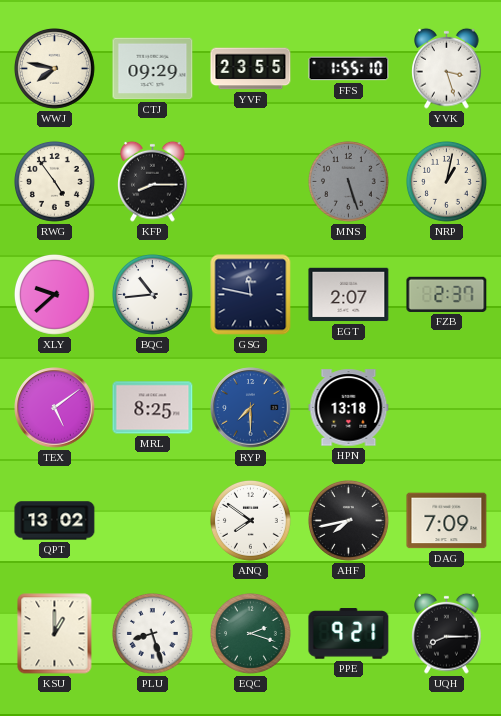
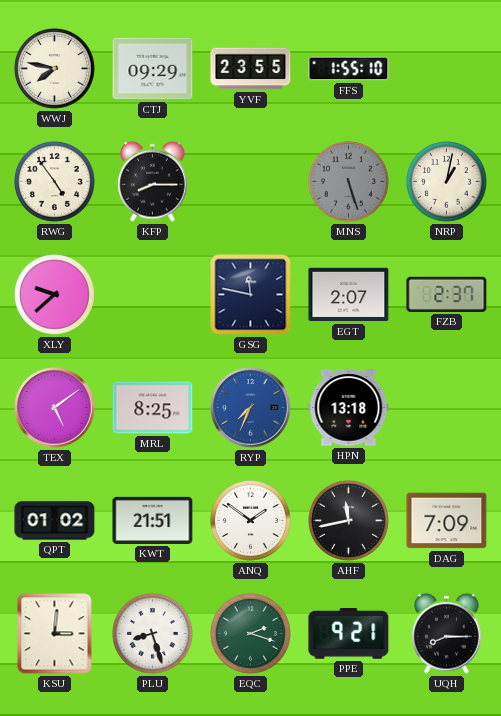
YVK: 3:27 -> none (447, 68)
BQC: 10:44 -> none (153, 295)
RYP: 7:30 -> 7:34 (251, 408)
QPT: 13:02 -> 01:02 (55, 521)
KWT: none -> 21:51 (153, 520)
ANQ: 7:51 -> 1:51 (251, 521)
AHF: 7:43 -> 11:43 (349, 521)
KSU: 1:00 -> 3:01 (55, 634)
